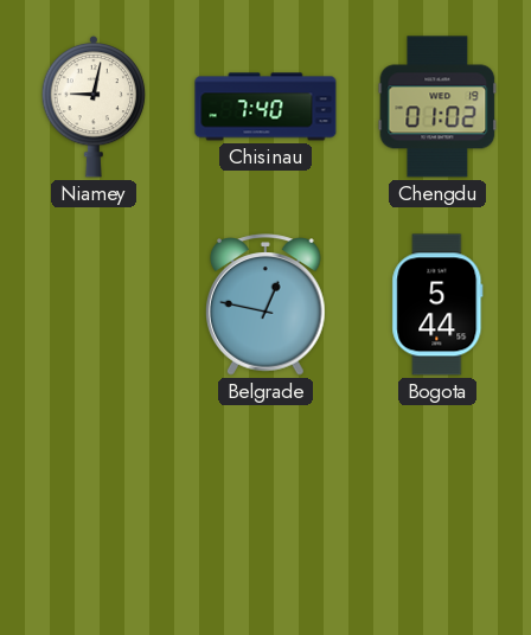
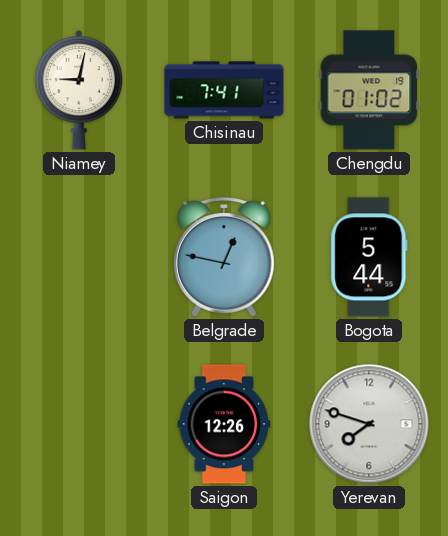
Chisinau: 7:40 -> 7:41 (224, 90)
Saigon: none -> 12:26 (224, 424)
Yerevan: none -> 7:48 (369, 424)
